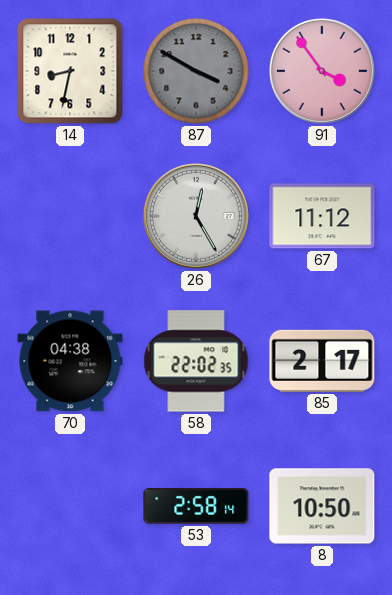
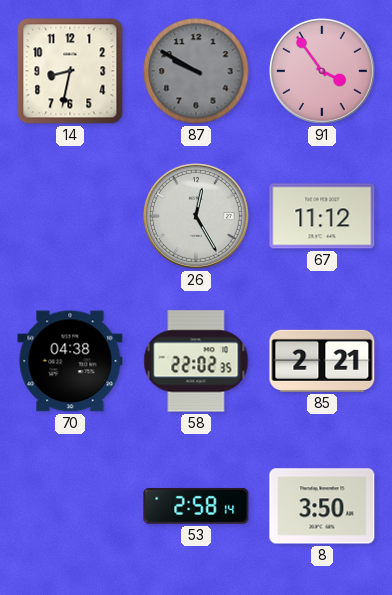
87: 3:50 -> 9:50 (196, 71)
85: 2:17 -> 2:21 (322, 361)
8: 10:50 -> 3:50 (322, 506)
